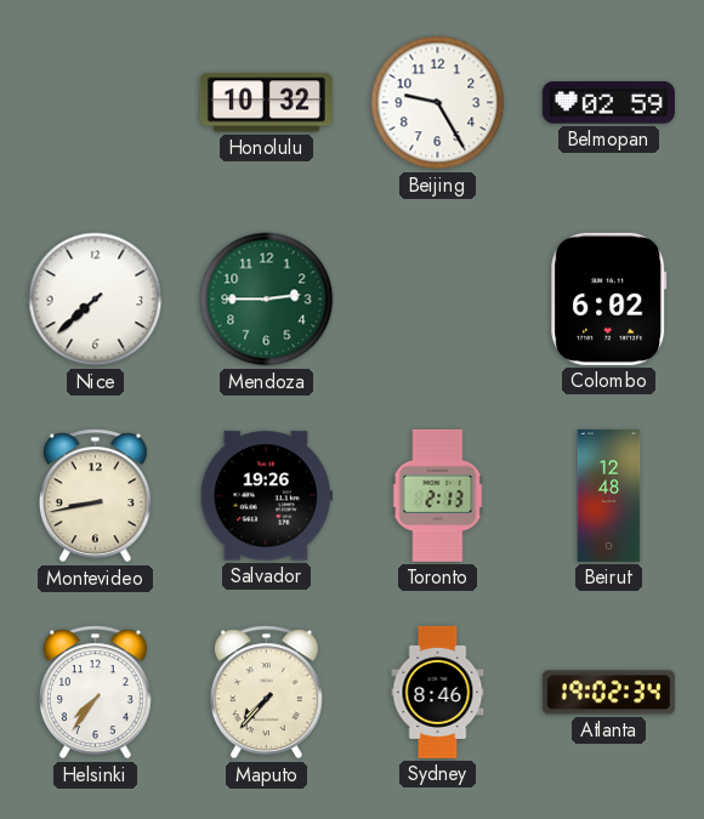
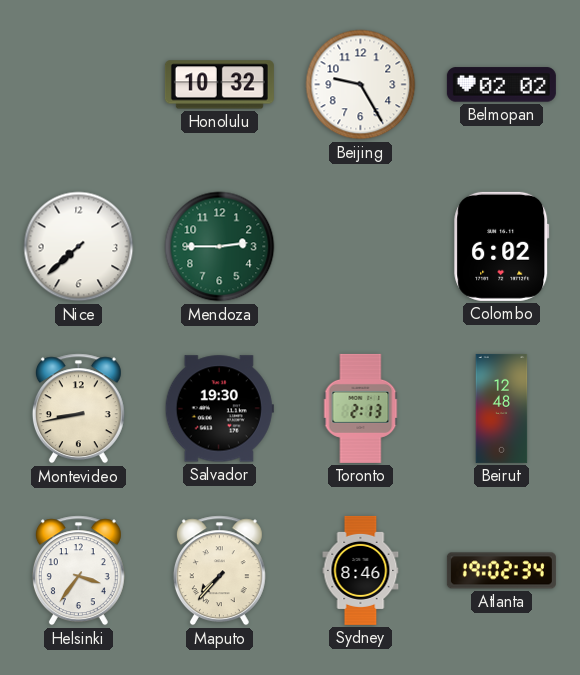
Belmopan: 02:59 -> 02:02 (501, 85)
Salvador: 19:26 -> 19:30 (219, 409)
Helsinki: 7:36 -> 3:36 (78, 571)
